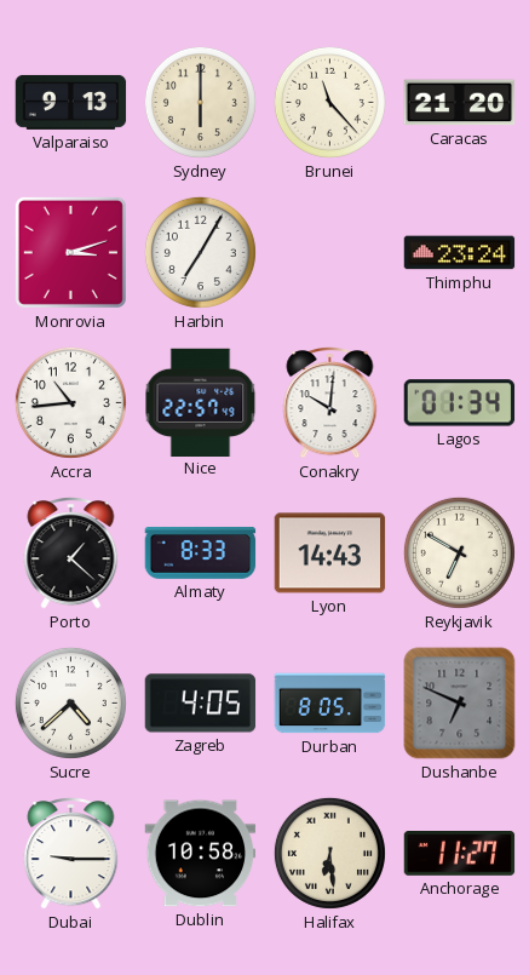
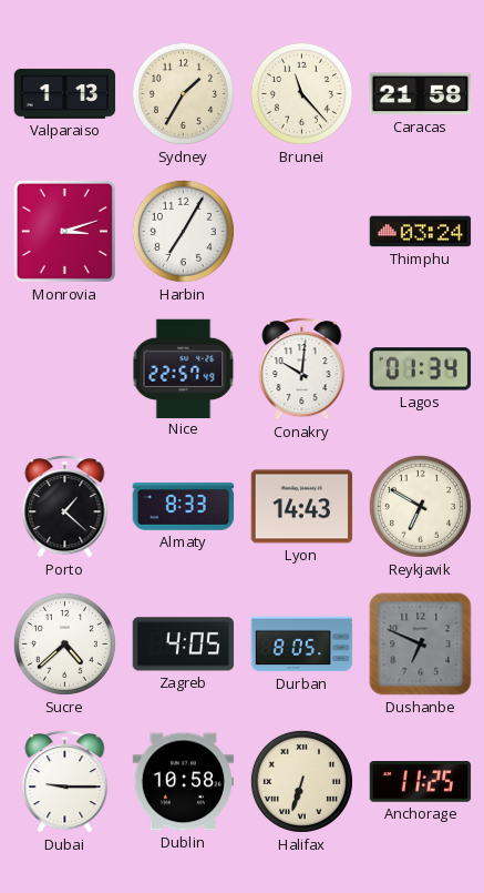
Valparaiso: 9:13 -> 1:13 (65, 93)
Sydney: 6:00 -> 1:35 (183, 93)
Caracas: 21:20 -> 21:58 (421, 94)
Thimphu: 23:24 -> 03:24 (421, 232)
Accra: 10:44 -> none (70, 402)
Halifax: 6:29 -> 6:33 (301, 781)
Anchorage: 11:27 -> 11:25 (421, 782)
